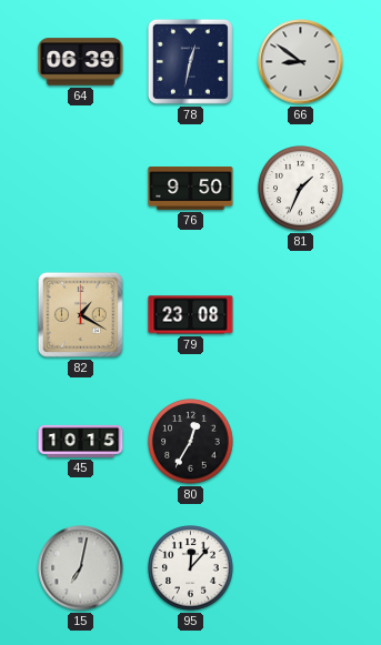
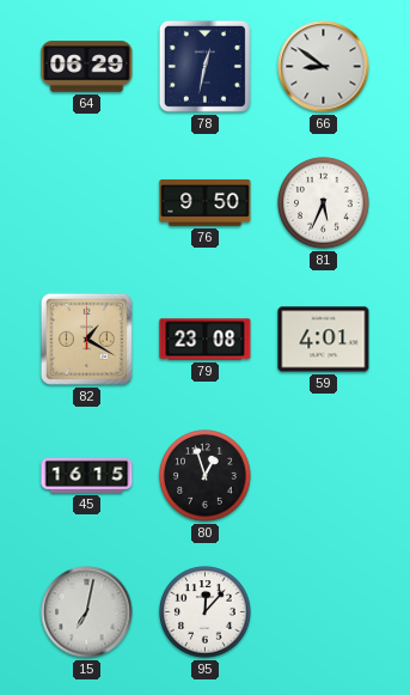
64: 06:39 -> 06:29 (87, 67)
81: 1:34 -> 5:34 (324, 203)
59: none -> 4:01 (324, 340)
45: 10:15 -> 16:15 (87, 475)
80: 12:35 -> 12:57 (206, 476)
